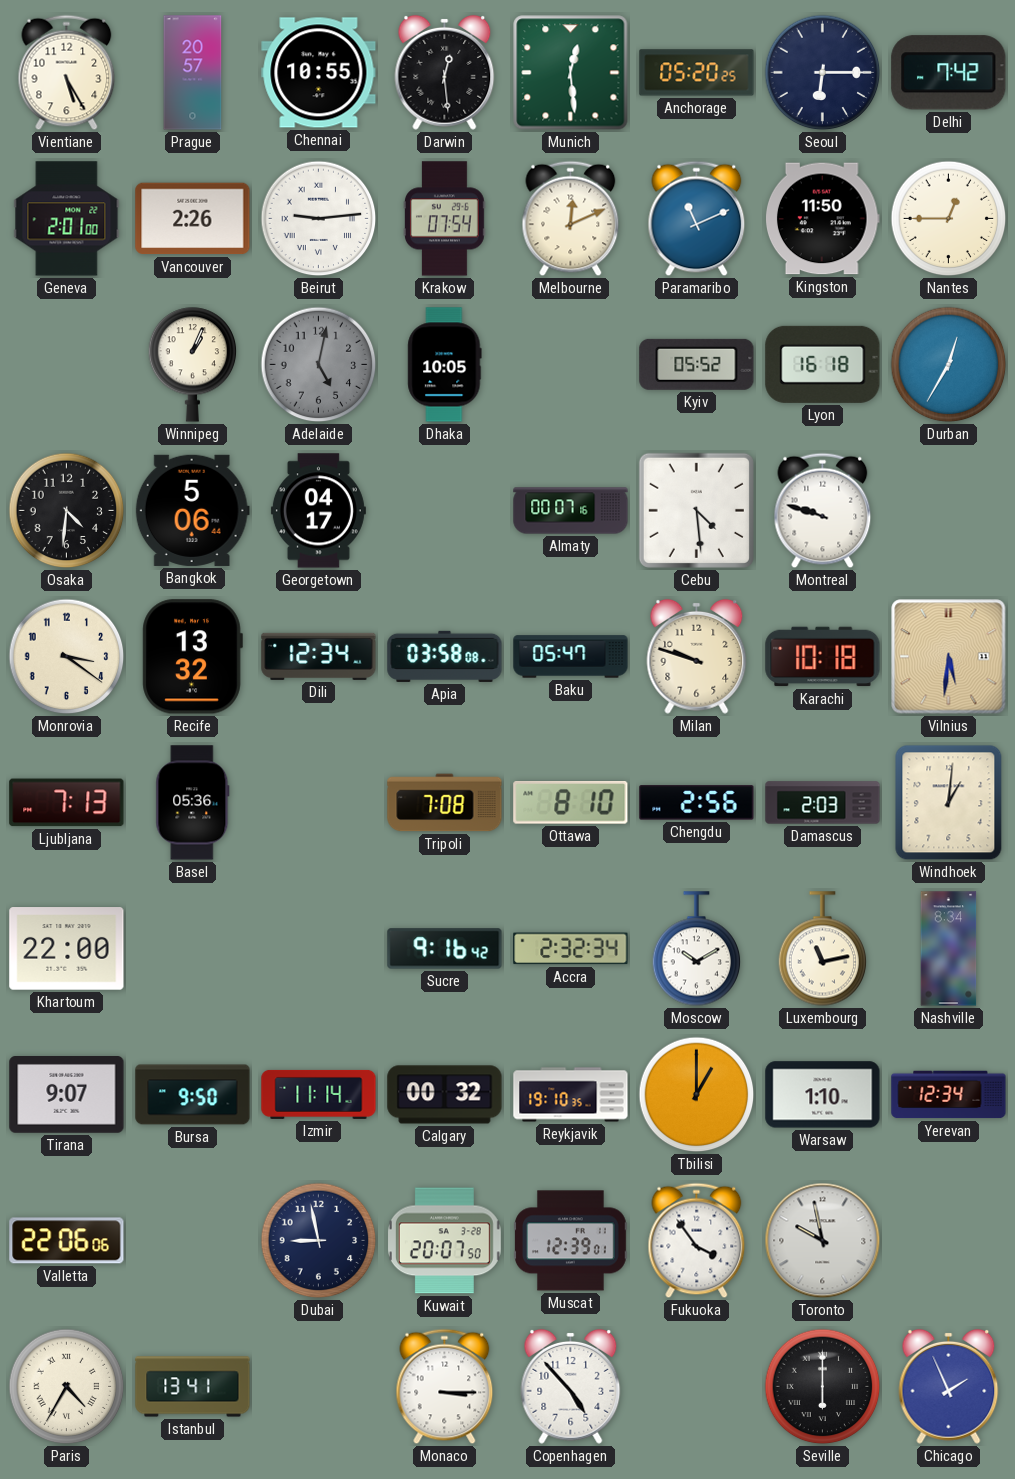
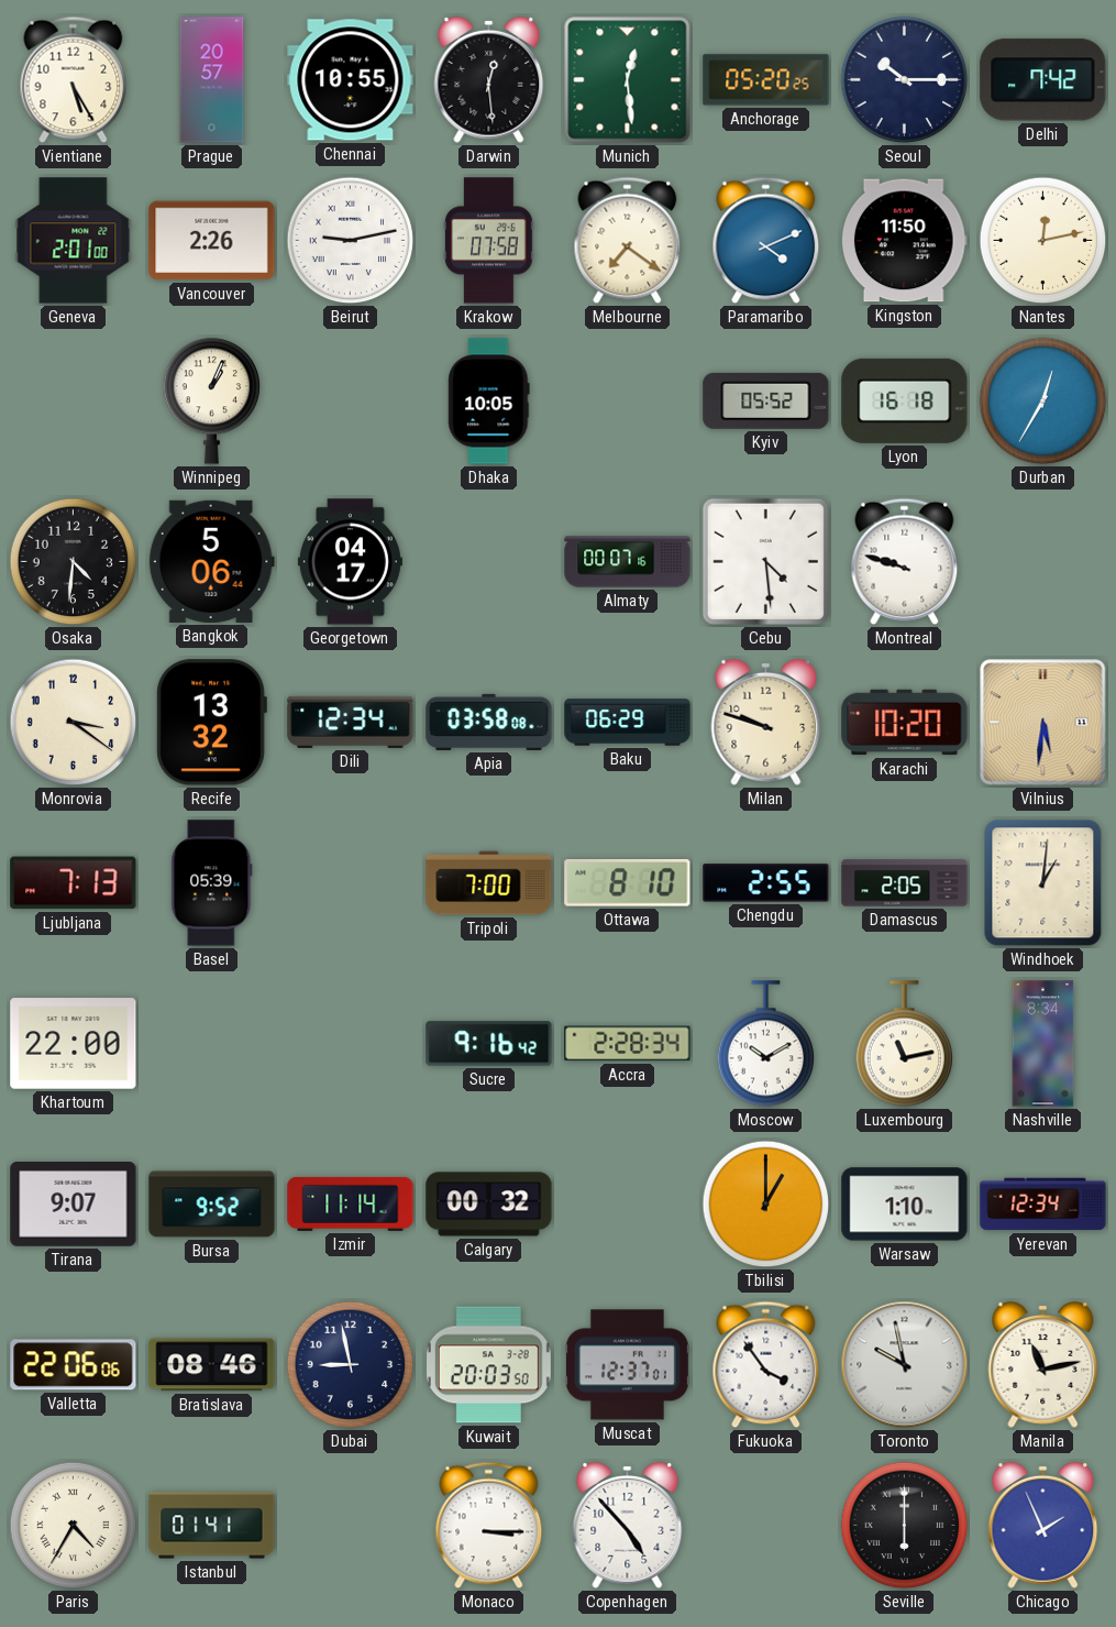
Seoul: 6:15 -> 10:15 (905, 80)
Beirut: 9:14 -> 9:13 (351, 241)
Krakow: 07:54 -> 07:58 (489, 241)
Melbourne: 12:11 -> 7:21 (628, 241)
Paramaribo: 11:11 -> 4:11 (766, 241)
Nantes: 12:45 -> 12:13 (1043, 241)
Adelaide: 5:02 -> none (319, 365)
Baku: 05:47 -> 06:29 (628, 723)
Karachi: 10:18 -> 10:20 (905, 723)
Basel: 05:36 -> 05:39 (212, 883)
Tripoli: 7:08 -> 7:00 (489, 883)
Chengdu: 2:56 -> 2:55 (766, 883)
Damascus: 2:03 -> 2:05 (905, 883)
Accra: 2:32 -> 2:28 (628, 1044)
Bursa: 9:50 -> 9:52 (212, 1205)
Reykjavik: 19:10 -> none (571, 1095)
Bratislava: none -> 08:46 (212, 1365)
Kuwait: 20:07 -> 20:03 (488, 1365)
Muscat: 12:39 -> 12:37 (628, 1365)
Manila: none -> 11:13 (1043, 1364)
Istanbul: 13:41 -> 01:41 (212, 1526)
